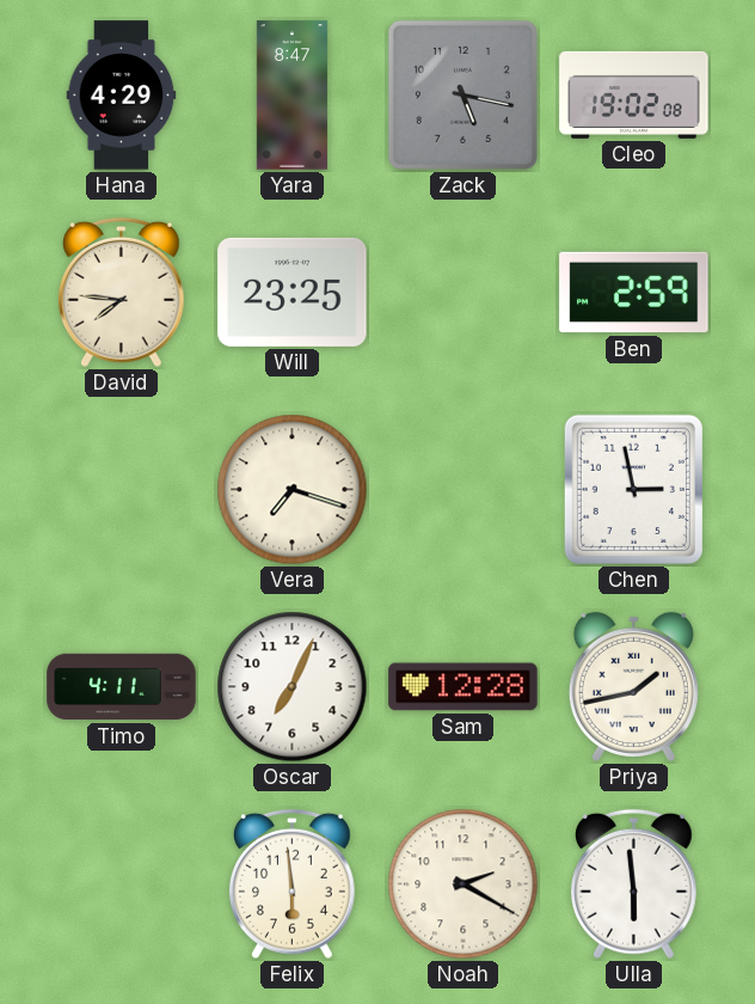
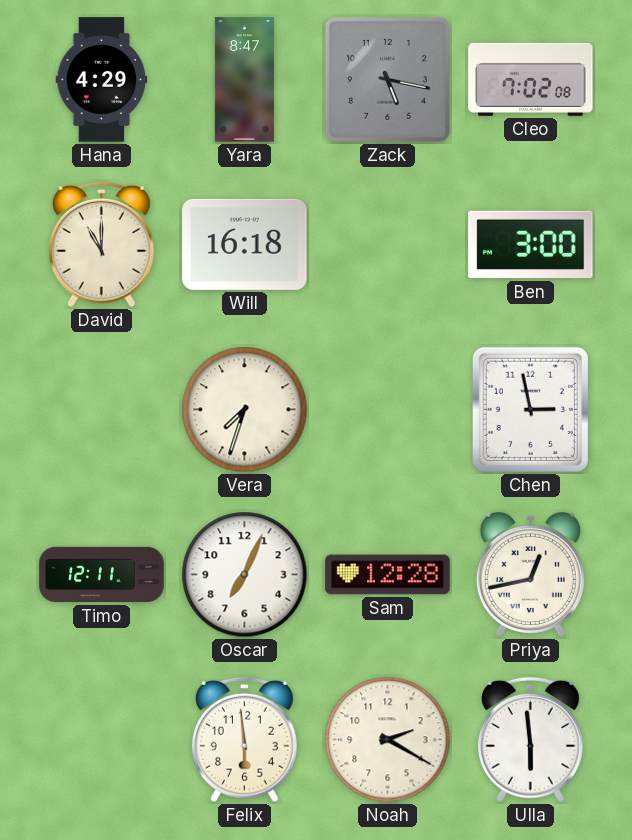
Cleo: 19:02 -> 7:02 (531, 79)
David: 7:46 -> 11:00 (101, 245)
Will: 23:25 -> 16:18 (245, 244)
Ben: 2:59 -> 3:00 (531, 245)
Vera: 7:18 -> 7:33 (245, 410)
Timo: 4:11 -> 12:11 (102, 575)
Priya: 1:43 -> 12:43 (530, 574)
